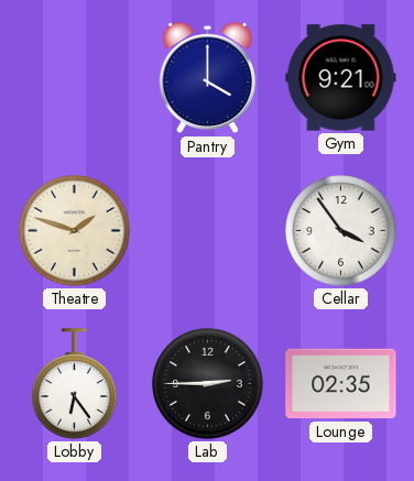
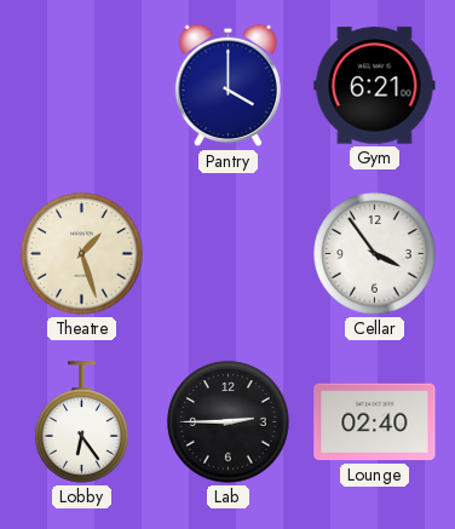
Gym: 9:21 -> 6:21 (375, 86)
Theatre: 1:48 -> 1:27 (82, 254)
Lounge: 02:35 -> 02:40 (375, 422)
